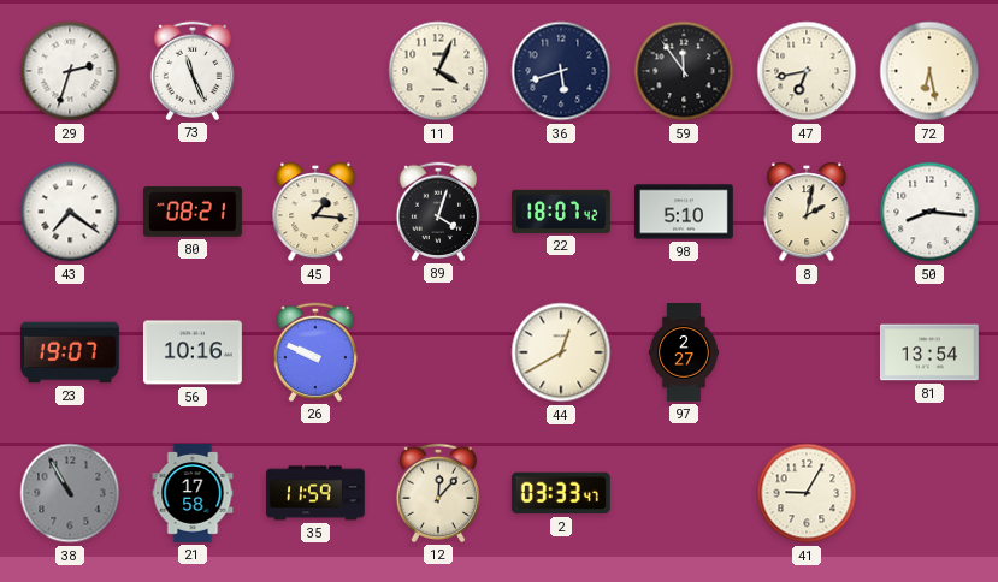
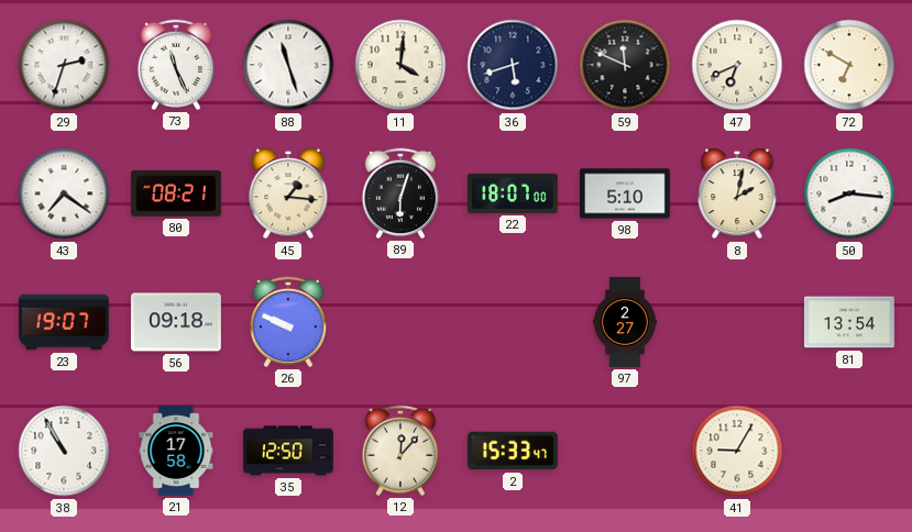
88: none -> 11:27 (288, 65)
11: 4:04 -> 4:01 (400, 65)
59: 11:54 -> 11:49 (625, 65)
47: 6:43 -> 6:41 (737, 65)
72: 6:28 -> 6:50 (849, 65)
89: 4:03 -> 6:03 (399, 193)
22: 18:07:42 -> 18:07:00 (513, 193)
56: 10:16 -> 09:18 (176, 322)
44: 12:40 -> none (561, 352)
38 dial: grey -> white (64, 451)
35: 11:59 -> 12:50 (288, 451)
2: 03:33 -> 15:33 (513, 451)
